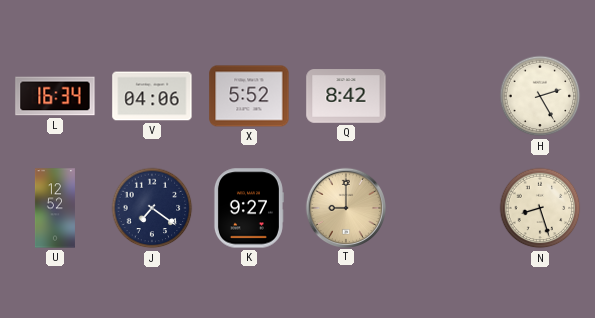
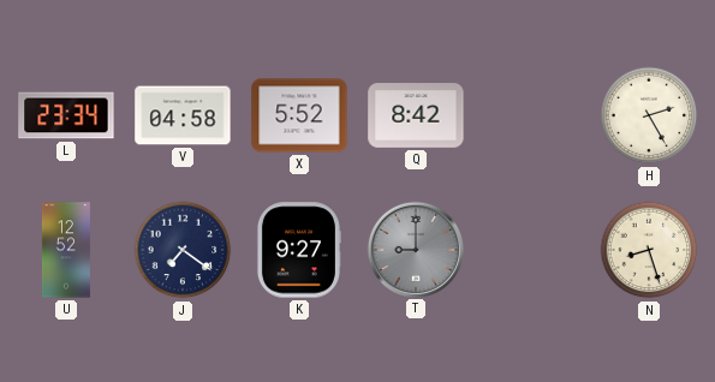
L: 16:34 -> 23:34 (66, 115)
V: 04:06 -> 04:58 (183, 115)
T dial: champagne -> grey (415, 249)
